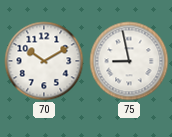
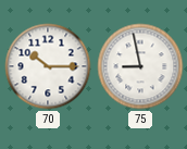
70: 10:10 -> 10:15 (48, 66)
